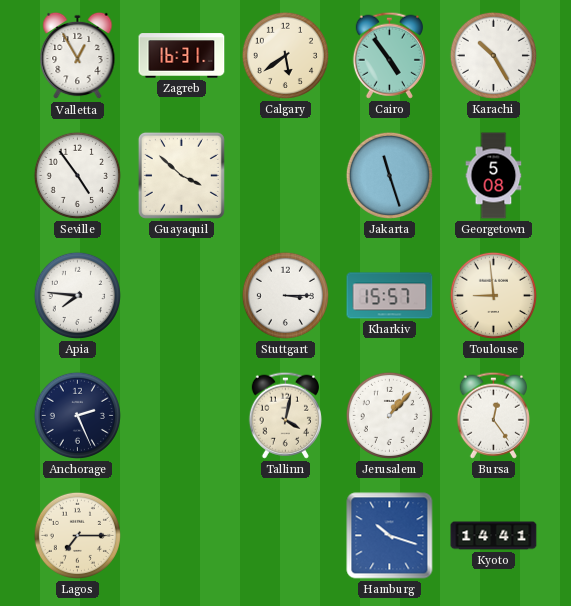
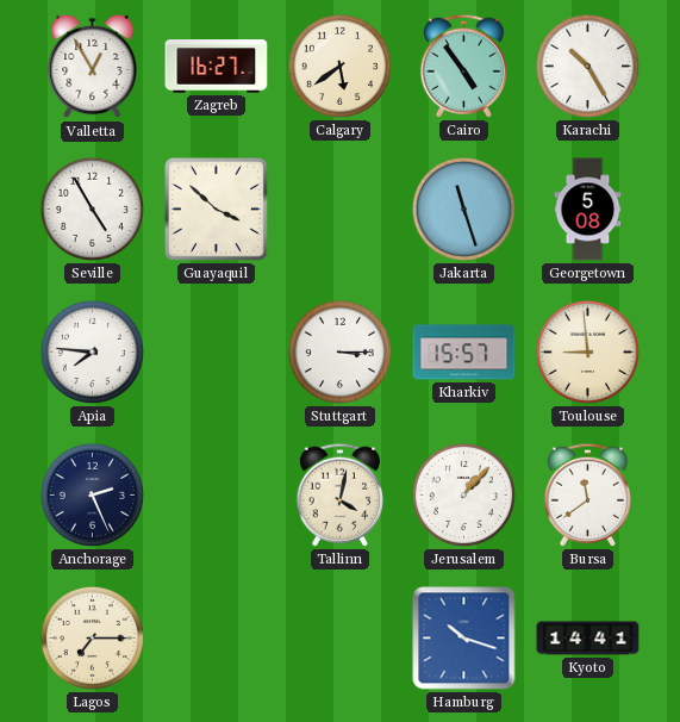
Zagreb: 16:31 -> 16:27 (217, 67)
Seville: 4:54 -> 4:55 (92, 208)
Bursa: 12:24 -> 11:39 (587, 494)
